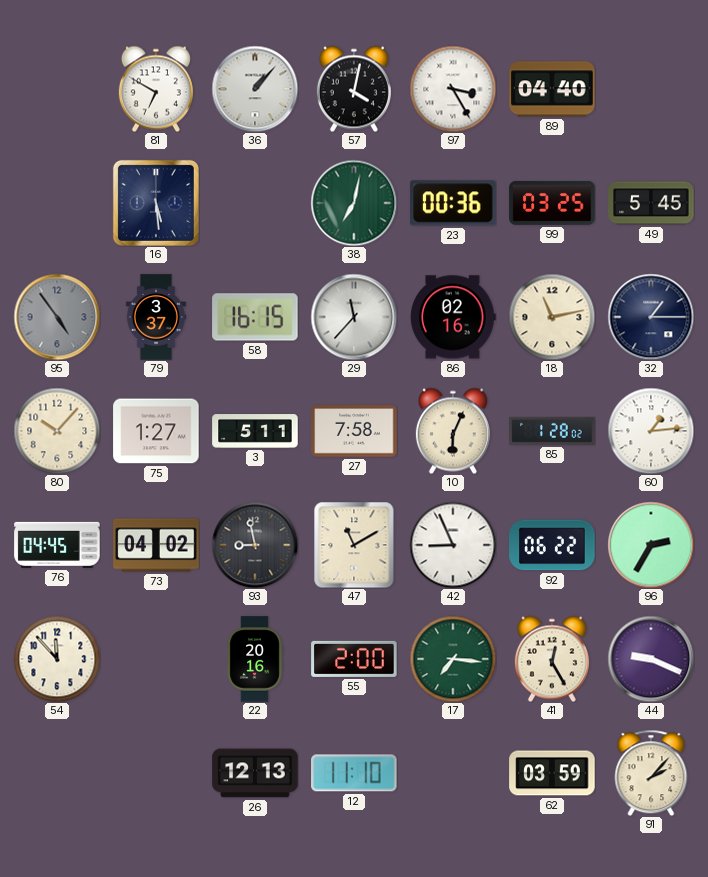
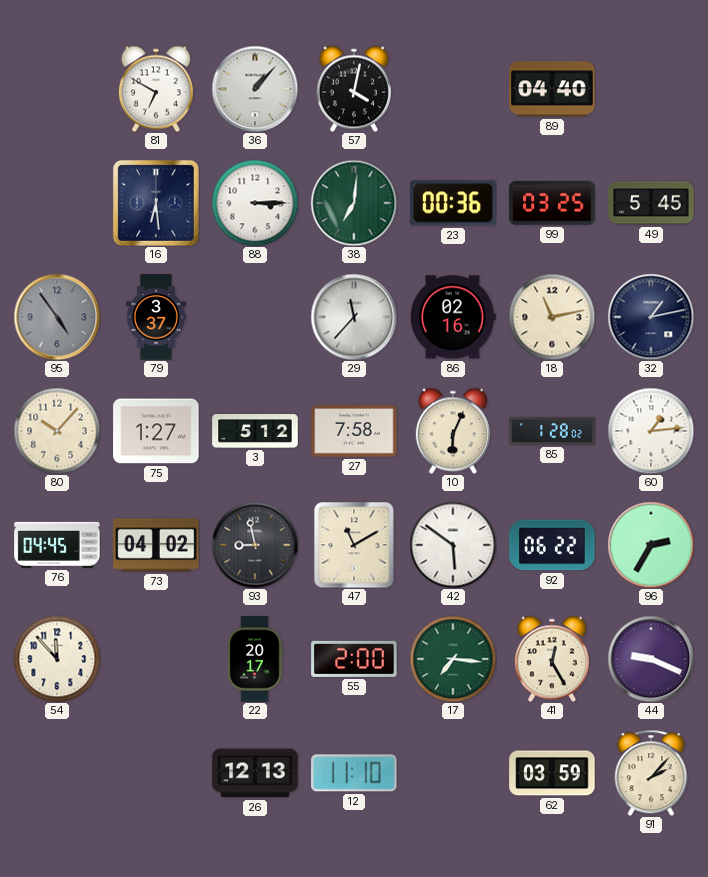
97: 3:25 -> none (453, 89)
16: 5:29 -> 6:29 (156, 203)
88: none -> 3:15 (255, 203)
38: 7:02 -> 7:01 (354, 203)
58: 16:15 -> none (255, 317)
32: 1:15 -> 1:13 (651, 317)
3: 5:11 -> 5:12 (255, 431)
42: 8:56 -> 5:51 (453, 545)
22: 20:16 -> 20:17 (255, 659)
